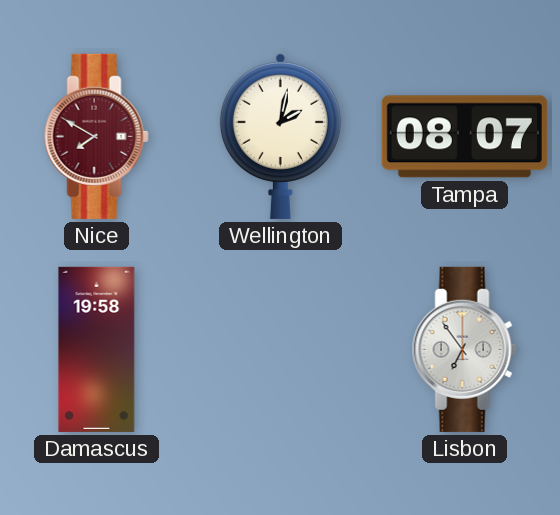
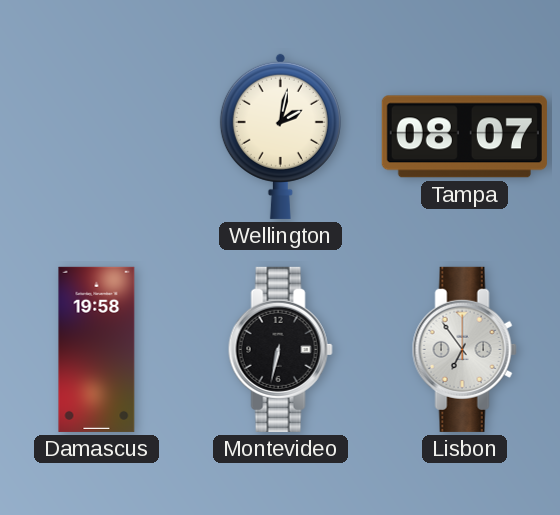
Nice: 7:50 -> none (96, 136)
Montevideo: none -> 6:32 (280, 349)
